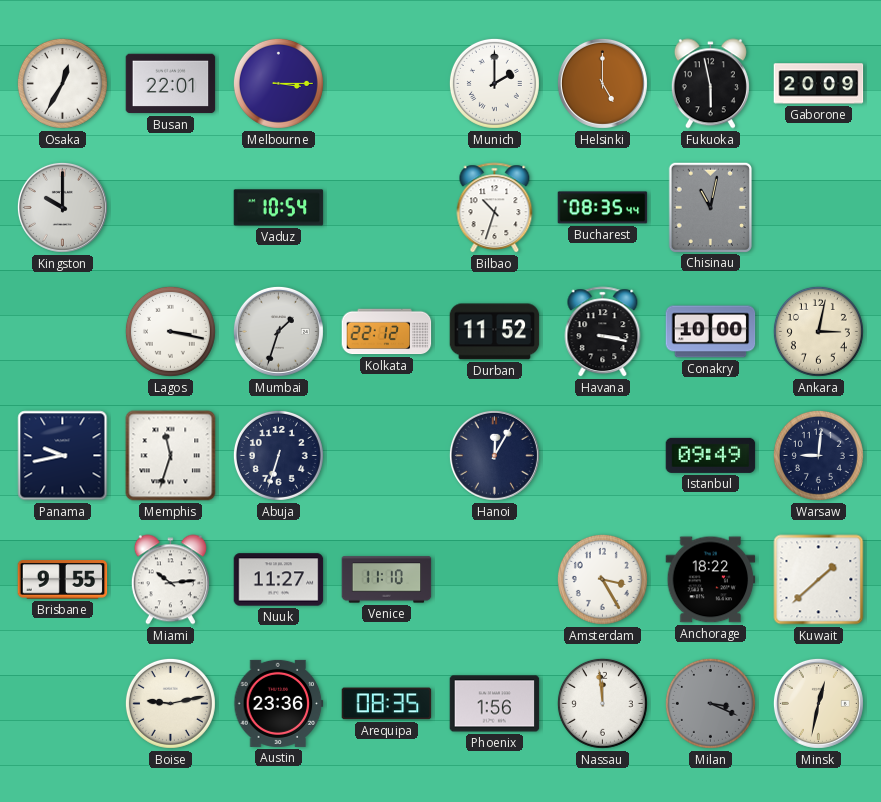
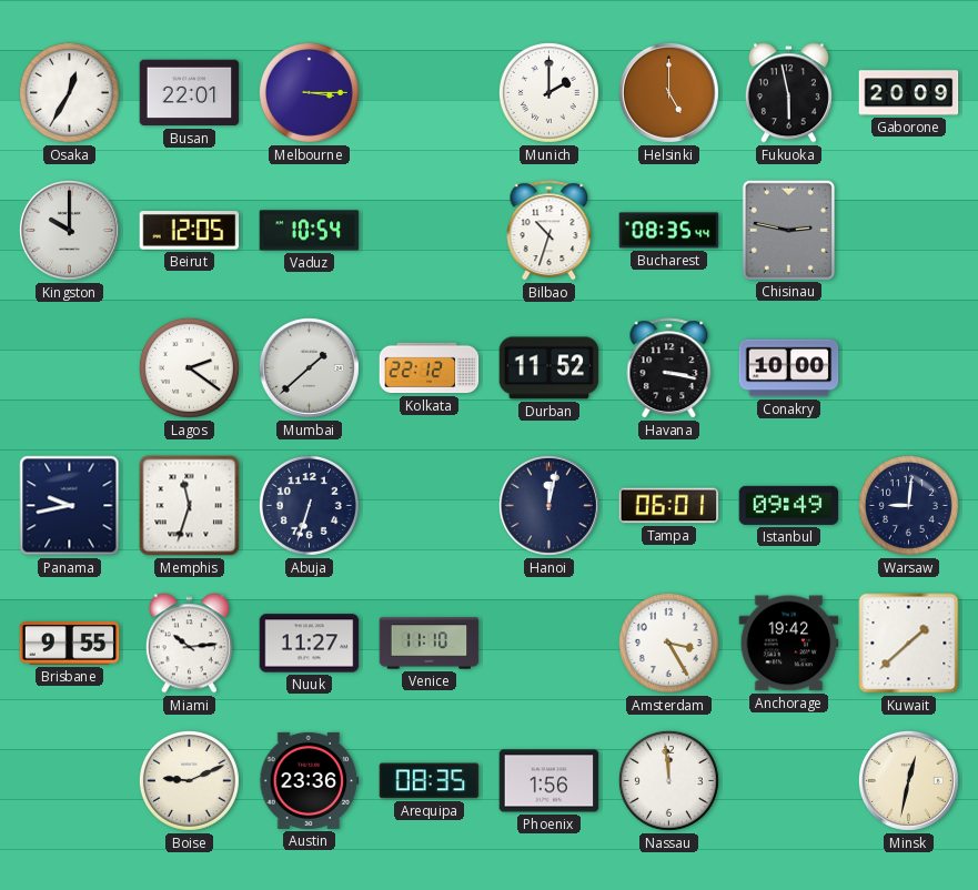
Beirut: none -> 12:05 (190, 231)
Chisinau: 11:02 -> 2:47 (788, 230)
Lagos: 3:17 -> 2:21 (189, 367)
Mumbai: 1:33 -> 1:38 (309, 367)
Ankara: 3:02 -> none (818, 331)
Hanoi: 12:05 -> 12:02 (548, 505)
Tampa: none -> 06:01 (669, 506)
Anchorage: 18:22 -> 19:42 (789, 644)
Boise: 9:13 -> 9:11 (189, 780)
Milan: 3:19 -> none (710, 703)
